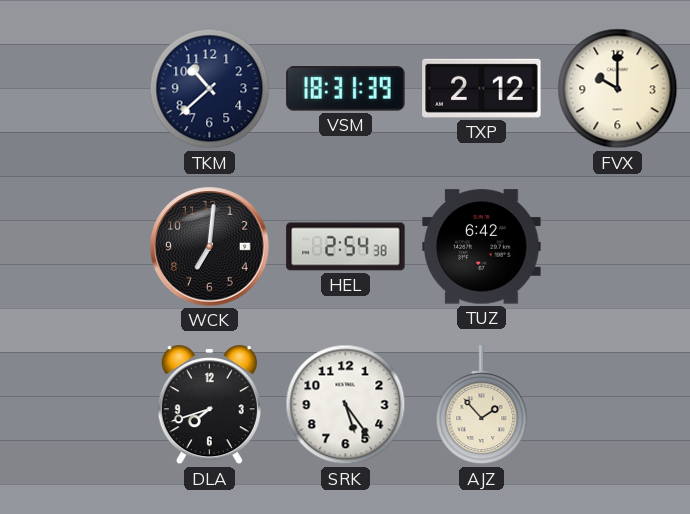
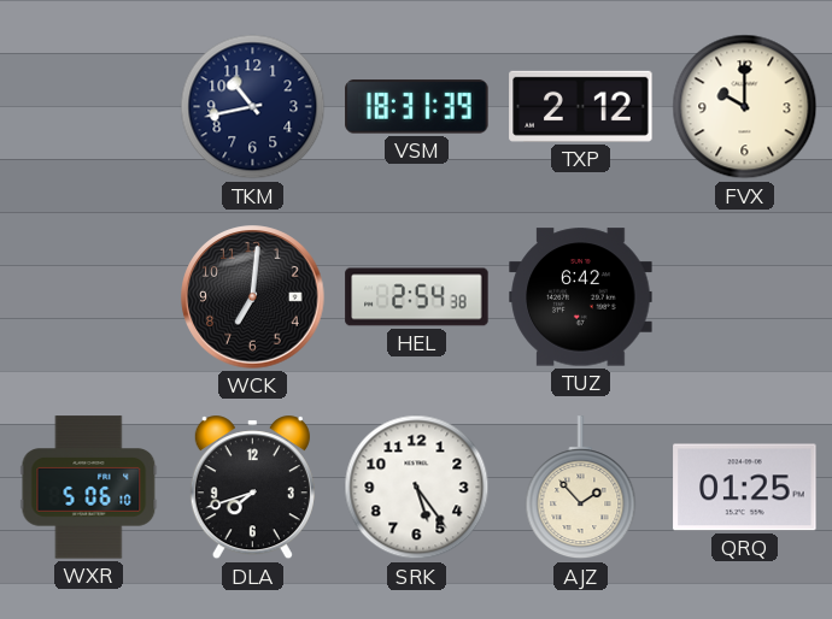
TKM: 10:38 -> 10:43 (253, 107)
WXR: none -> 5:06 (89, 488)
QRQ: none -> 01:25 (745, 488)
